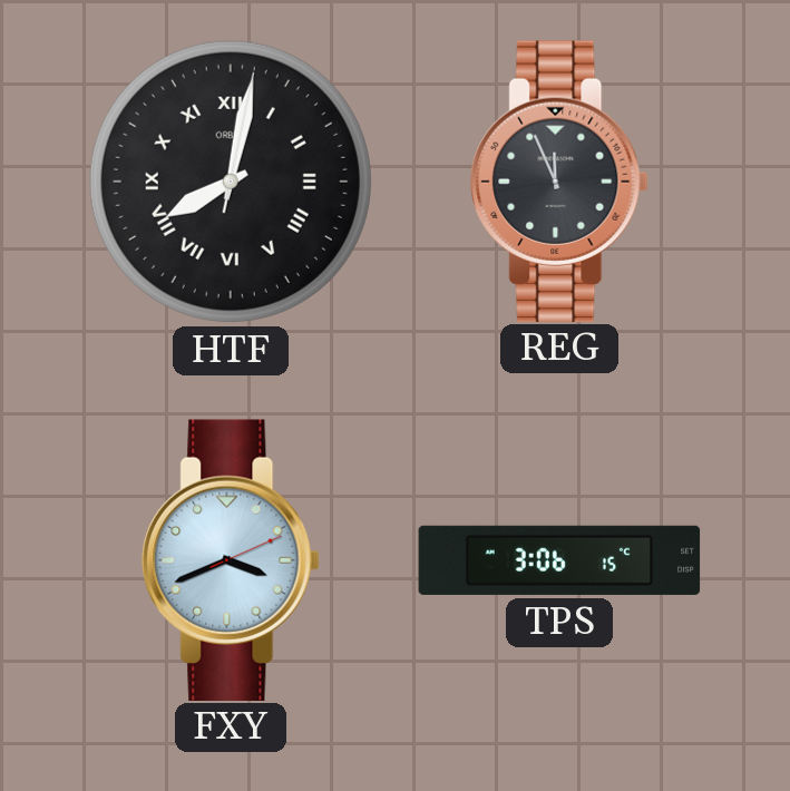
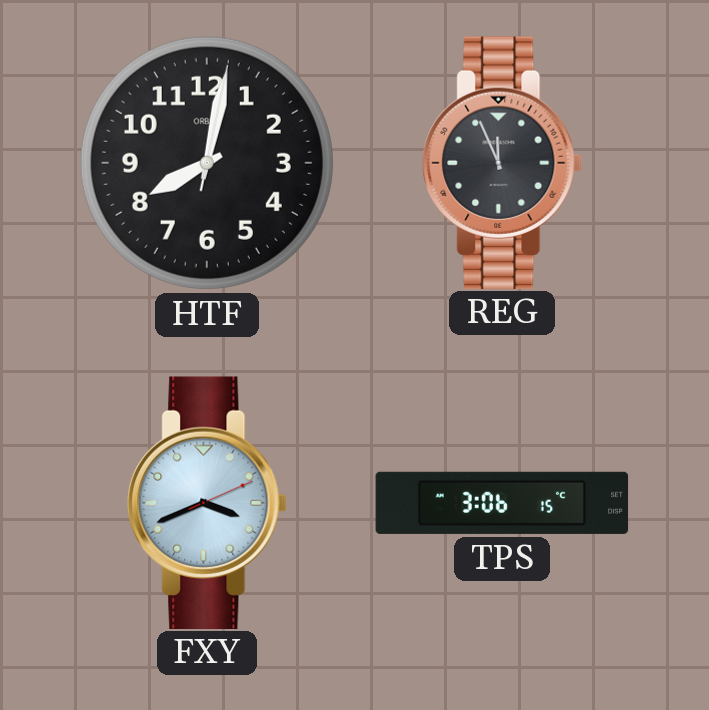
HTF numerals: Roman -> Arabic (207, 163)
